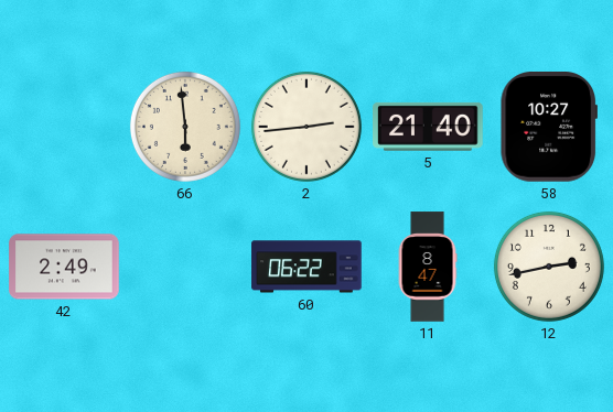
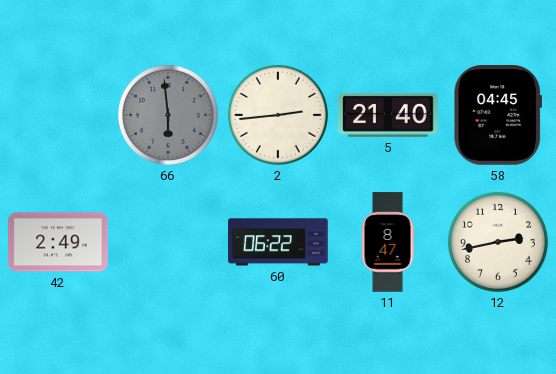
66 dial: cream -> grey (168, 115)
58: 10:27 -> 04:45 (497, 116)
